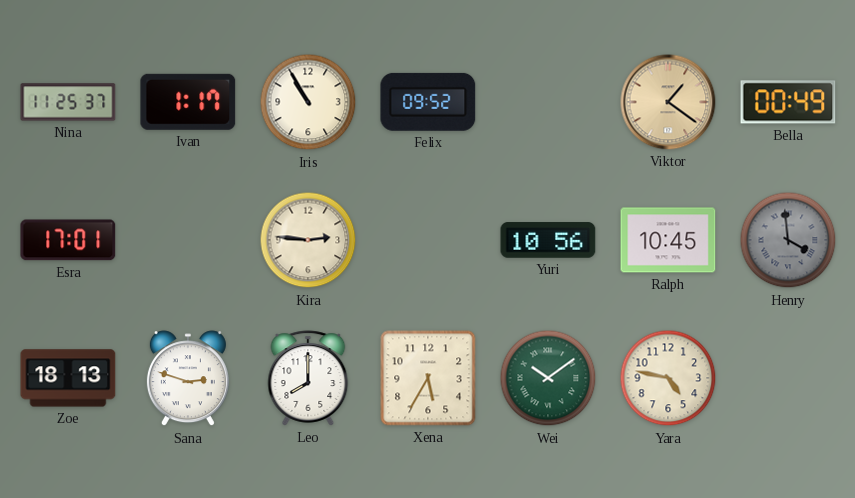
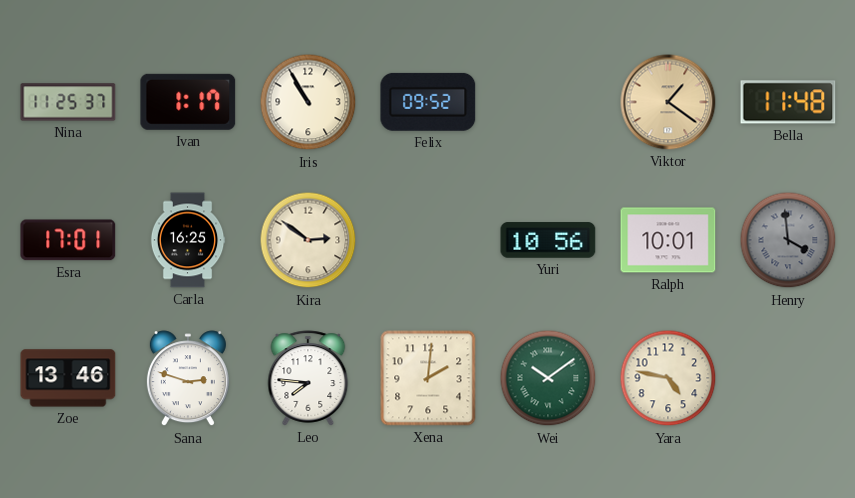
Bella: 00:49 -> 11:48 (788, 102)
Carla: none -> 16:25 (188, 240)
Kira: 2:46 -> 2:51 (308, 240)
Ralph: 10:45 -> 10:01 (668, 240)
Zoe: 18:13 -> 13:46 (68, 378)
Leo: 8:00 -> 7:46 (308, 378)
Xena: 5:35 -> 2:01 (428, 378)
